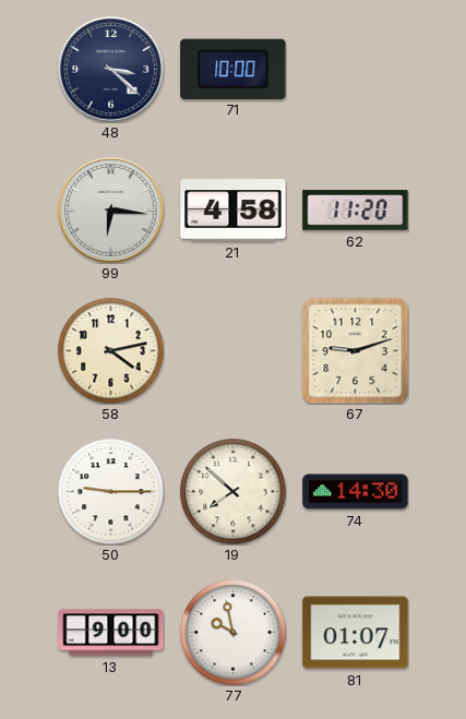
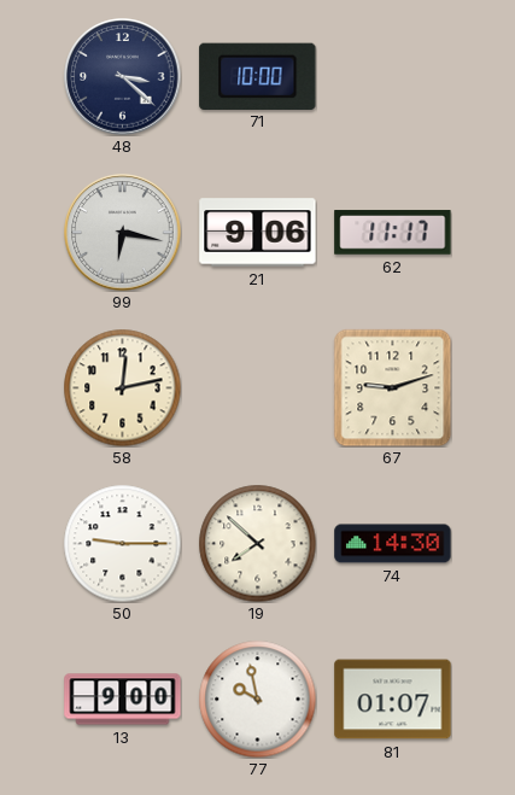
99: 6:16 -> 6:17 (123, 233)
21: 4:58 -> 9:06 (258, 233)
62: 11:20 -> 11:17 (393, 233)
58: 4:13 -> 12:13 (122, 387)
